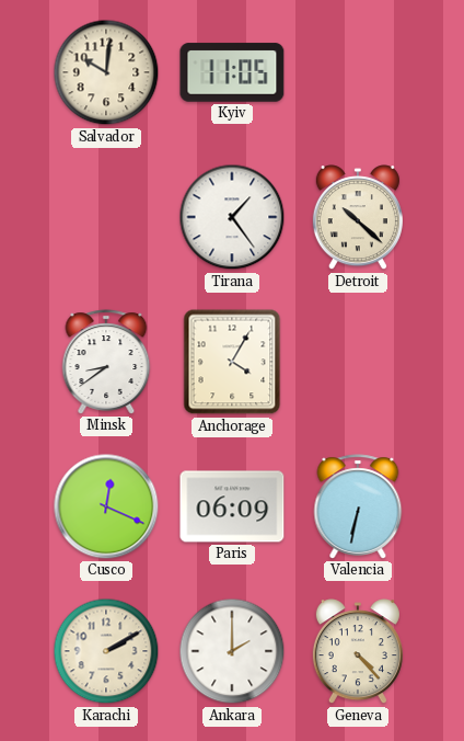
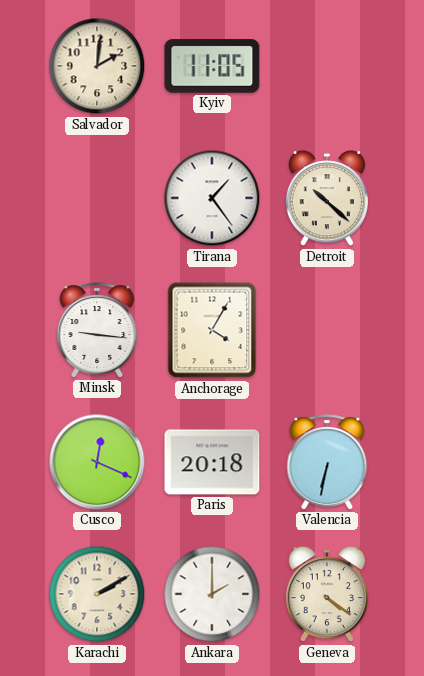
Salvador: 10:01 -> 2:01 (97, 66)
Minsk: 8:39 -> 9:16 (97, 330)
Paris: 06:09 -> 20:18 (212, 462)
Geneva: 4:23 -> 4:21 (327, 595)
